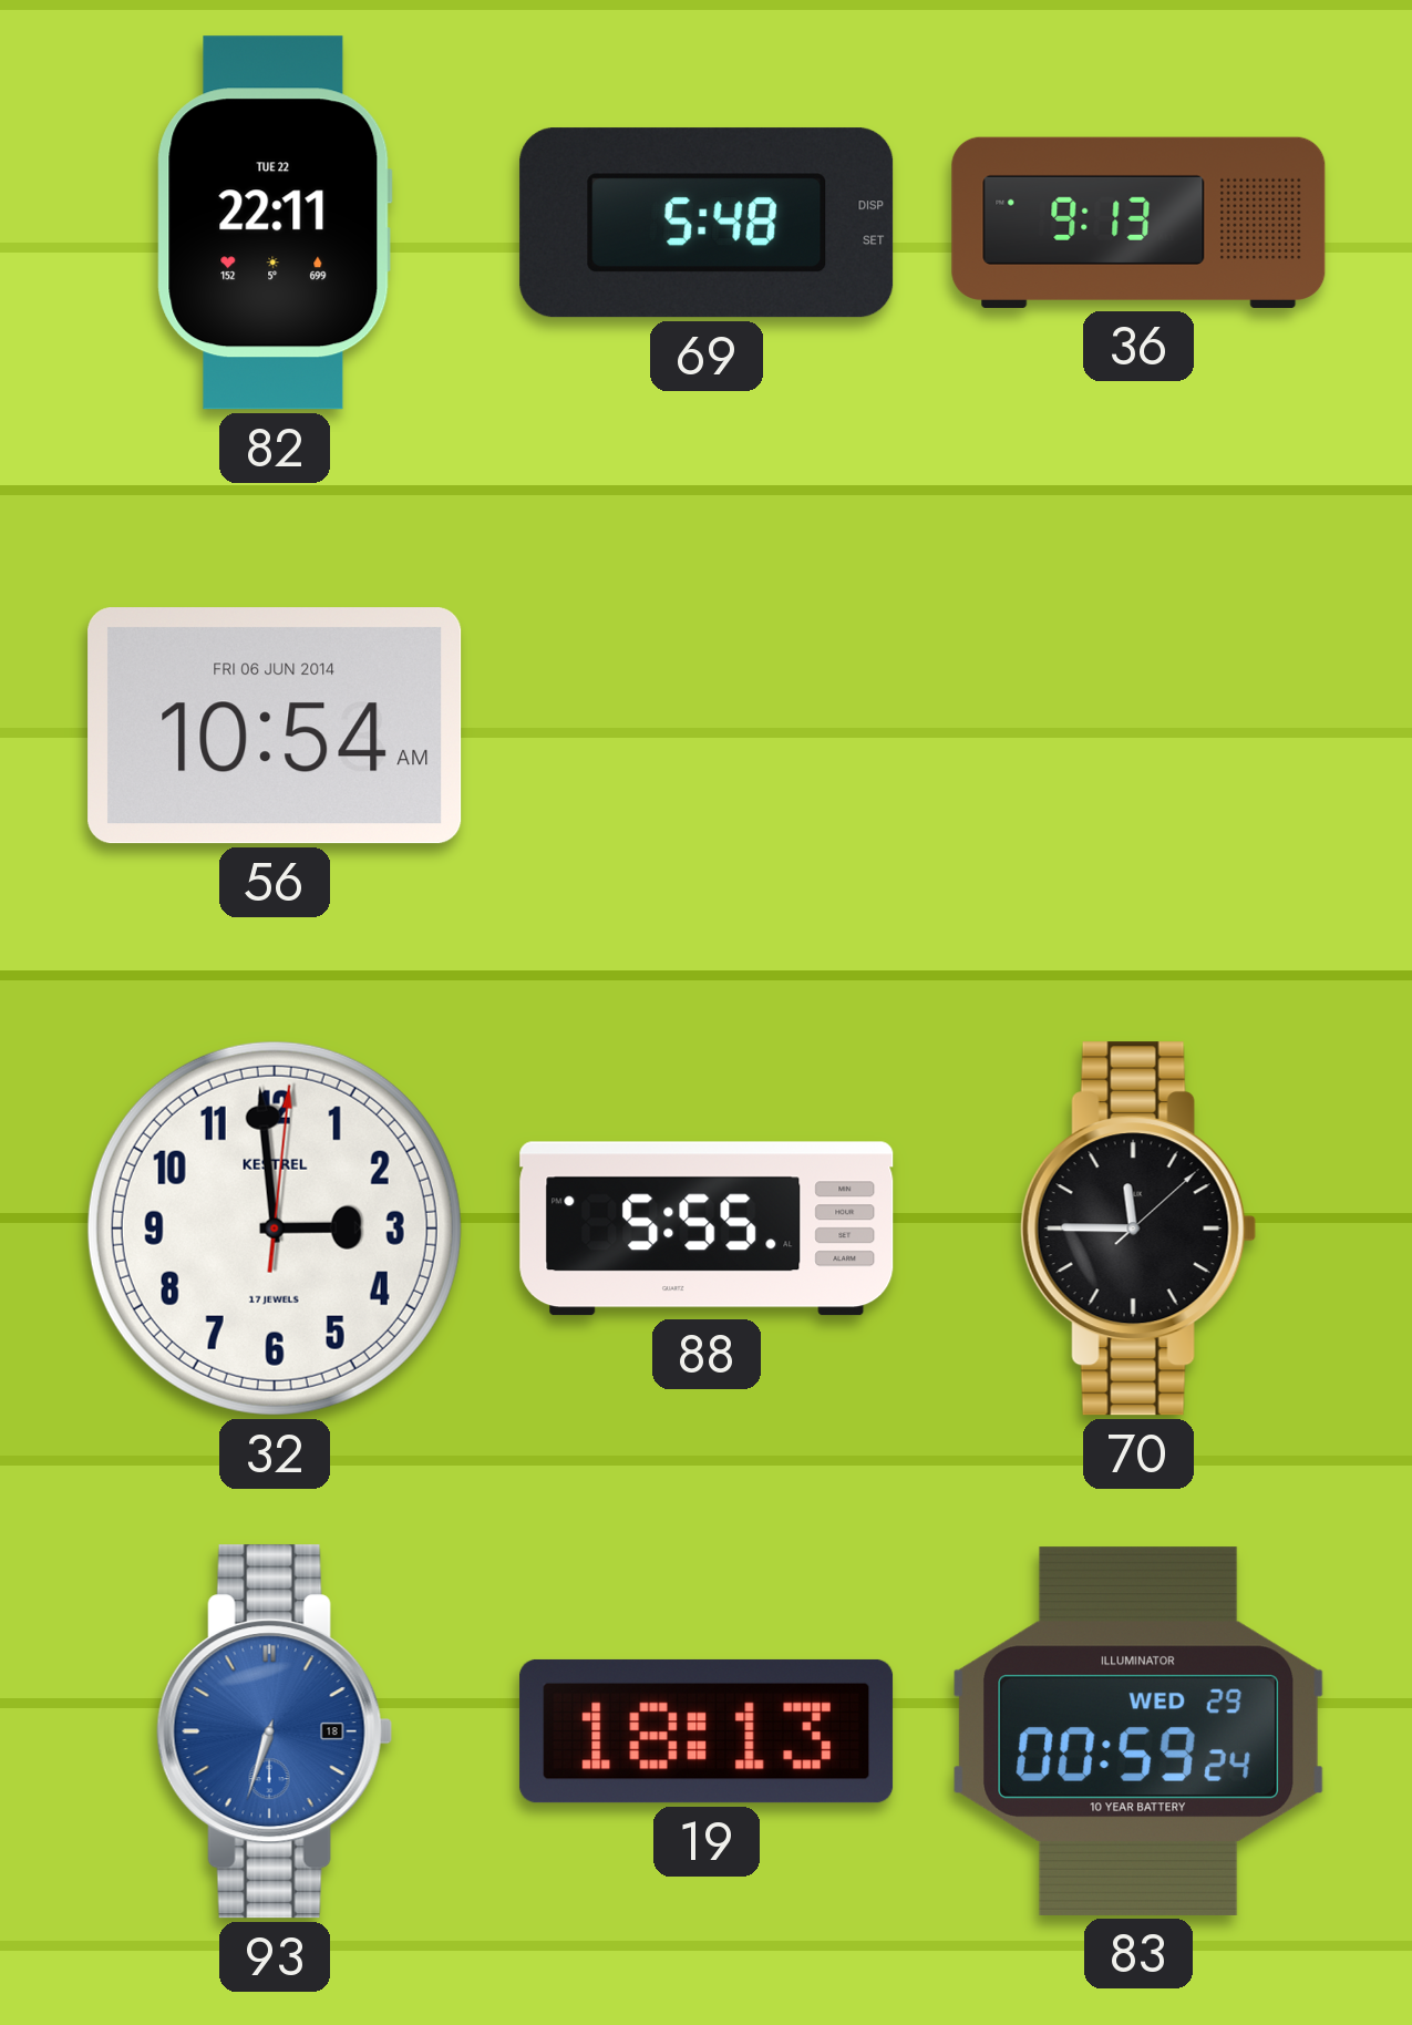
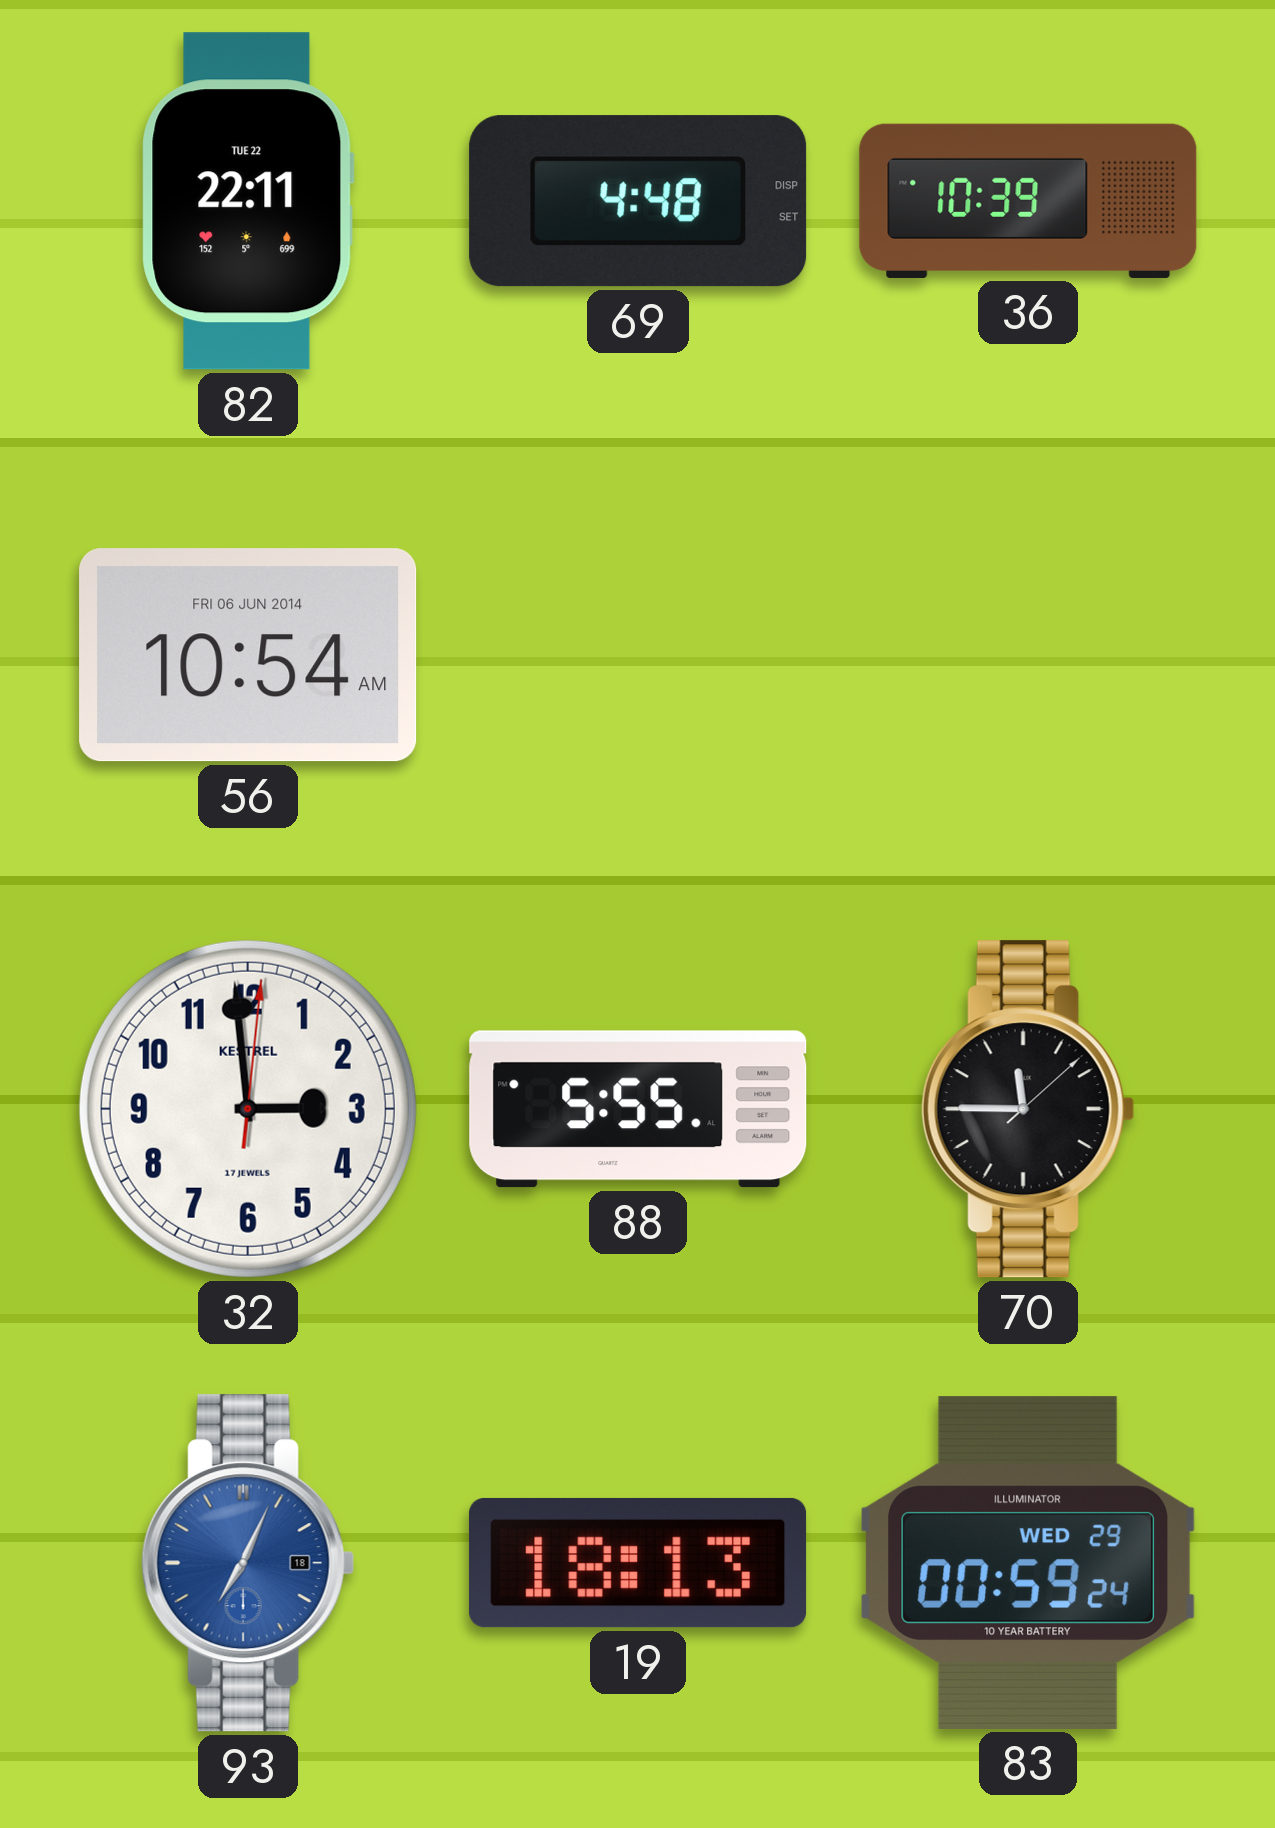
69: 5:48 -> 4:48 (638, 201)
36: 9:13 -> 10:39 (1028, 201)
93: 6:33 -> 7:04 (248, 1563)
